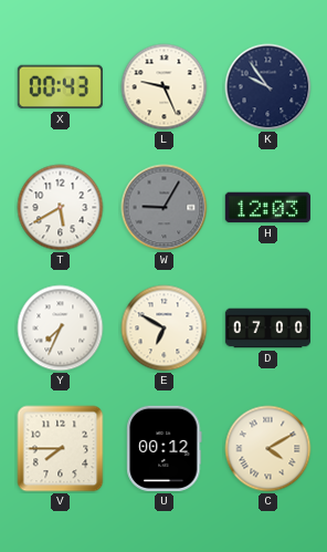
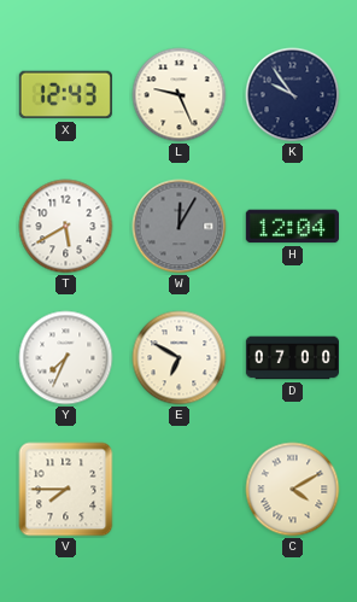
X: 00:43 -> 12:43 (65, 95)
W: 9:05 -> 12:05 (180, 227)
H: 12:03 -> 12:04 (292, 227)
U: 00:12 -> none (165, 448)
